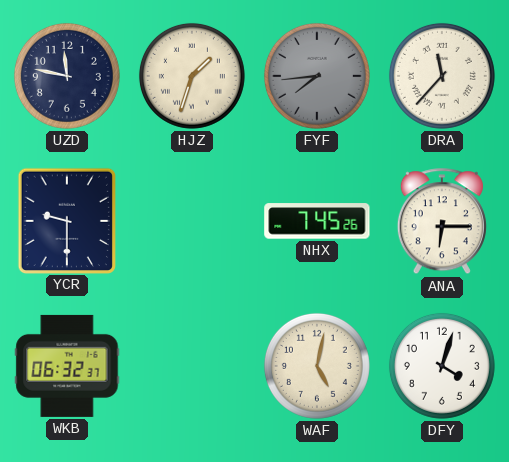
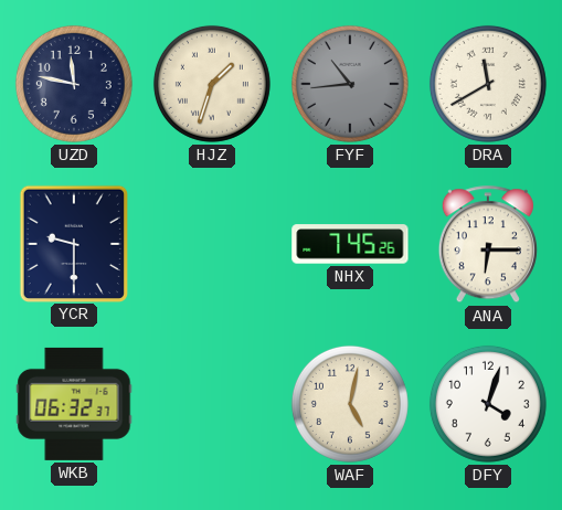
FYF: 7:44 -> 10:44 (350, 84)
DRA: 11:37 -> 11:40 (488, 84)
